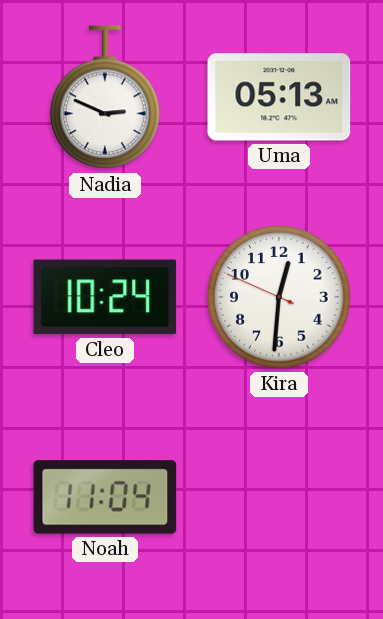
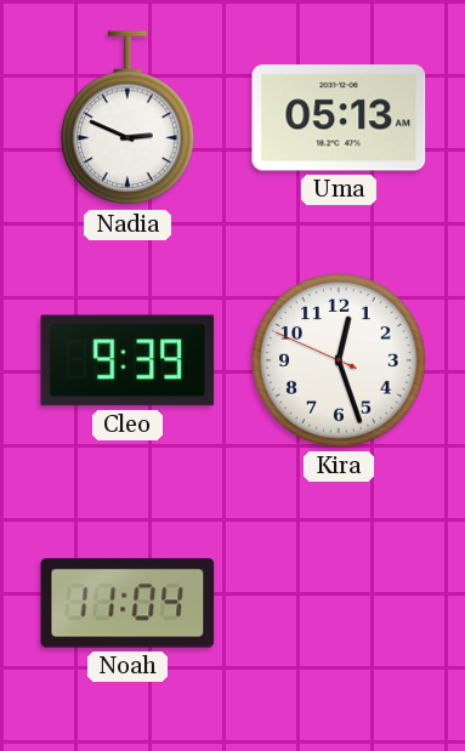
Cleo: 10:24 -> 9:39 (127, 360)
Kira: 12:30 -> 12:26 (339, 360)
